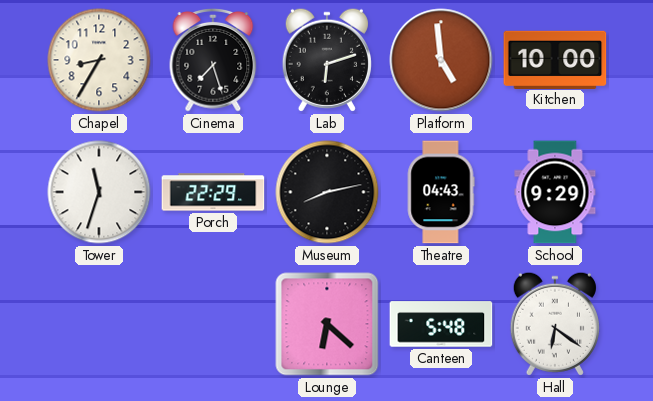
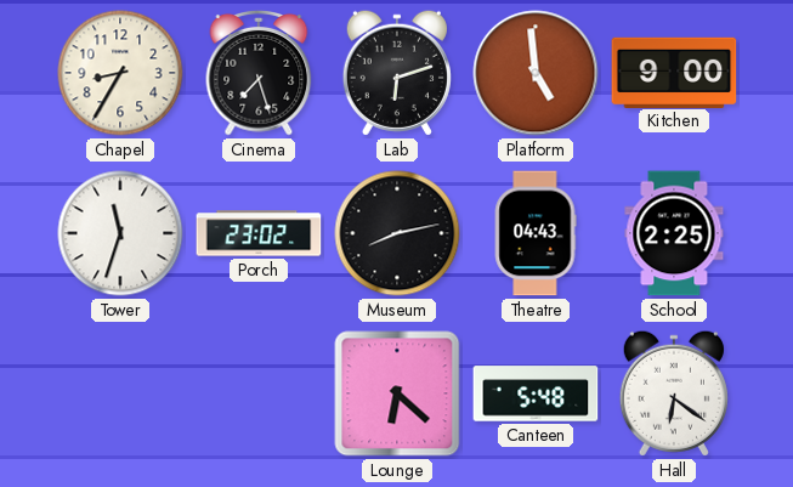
Kitchen: 10:00 -> 9:00 (674, 72)
Porch: 22:29 -> 23:02 (259, 233)
School: 9:29 -> 2:25 (674, 233)
